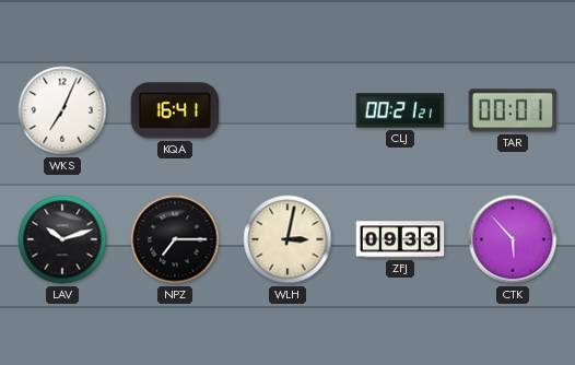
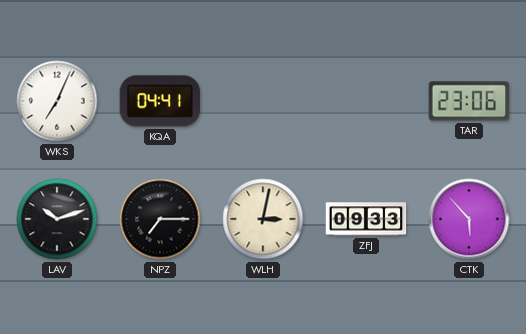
KQA: 16:41 -> 04:41 (160, 101)
CLJ: 00:21 -> none (400, 110)
TAR: 00:01 -> 23:06 (469, 101)
